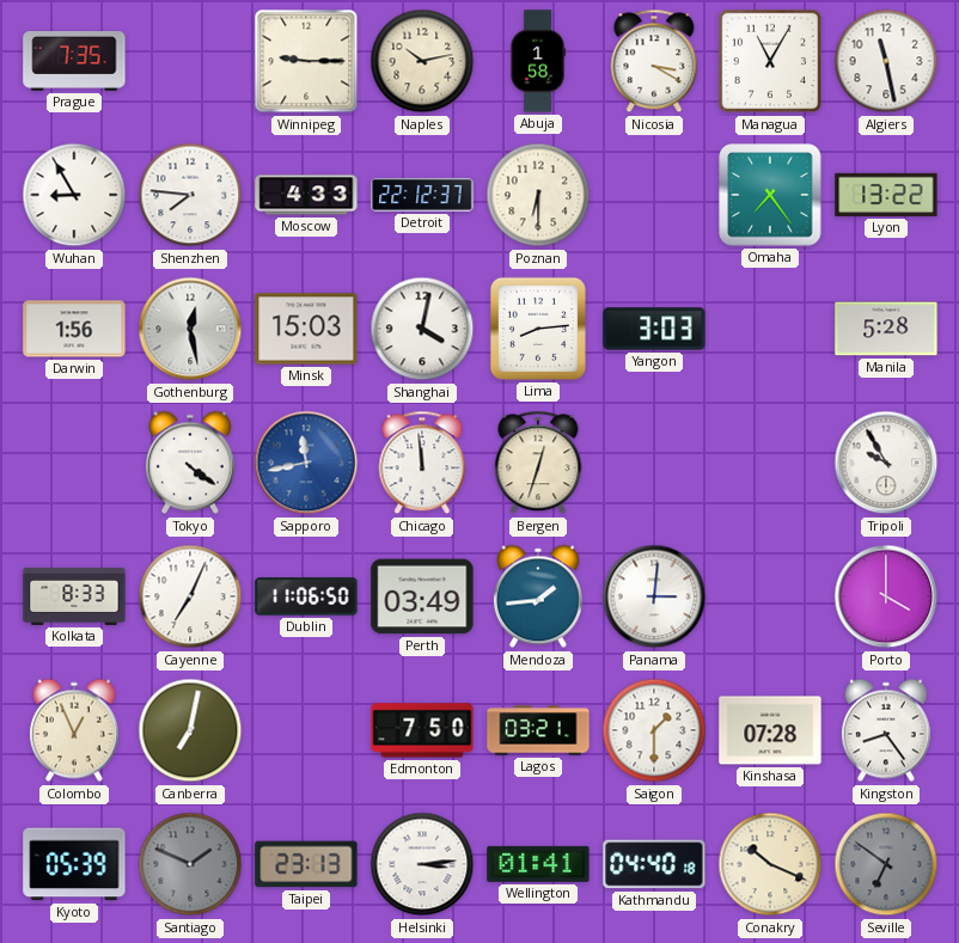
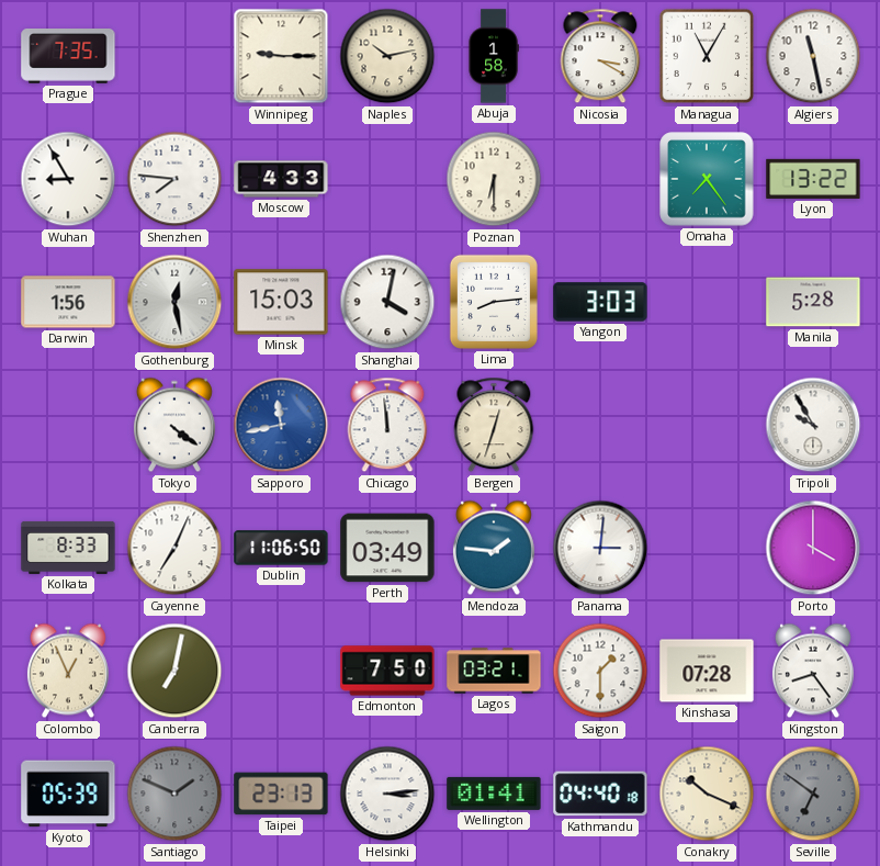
Detroit: 22:12 -> none (422, 195)
Mendoza: 1:44 -> 1:46 (494, 548)
